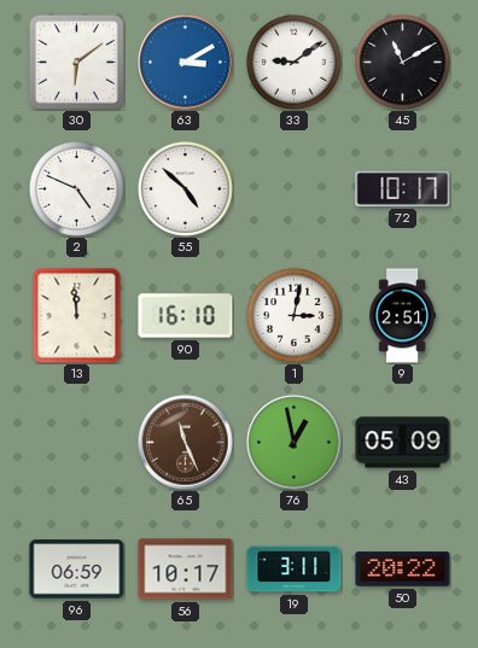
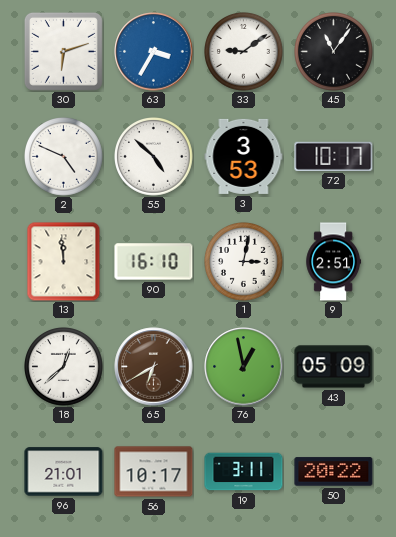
30: 6:09 -> 6:12 (63, 51)
63: 3:10 -> 3:35 (154, 52)
45: 11:10 -> 11:06 (334, 52)
3: none -> 3:53 (244, 156)
18: none -> 12:38 (64, 367)
65: 11:26 -> 6:40 (154, 367)
96: 06:59 -> 21:01 (64, 472)
